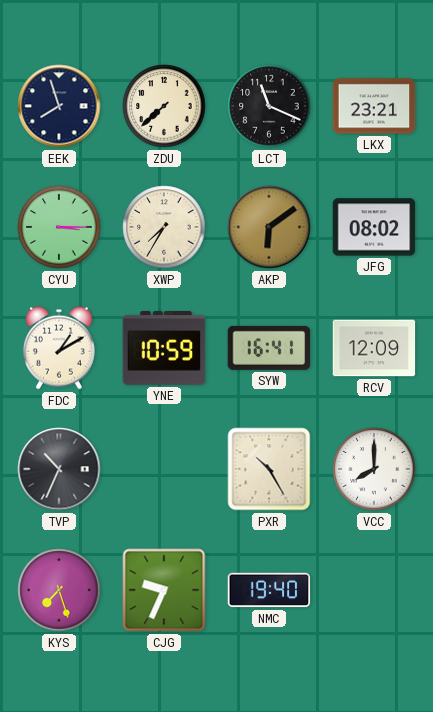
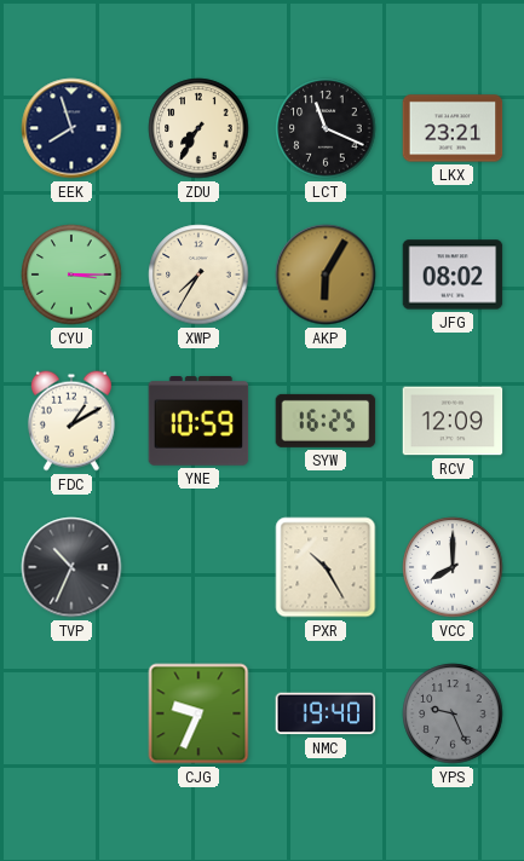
ZDU: 7:38 -> 7:35 (198, 128)
AKP: 6:09 -> 6:05 (326, 275)
SYW: 16:41 -> 16:25 (326, 421)
KYS: 7:27 -> none (59, 590)
YPS: none -> 9:26 (453, 713)
